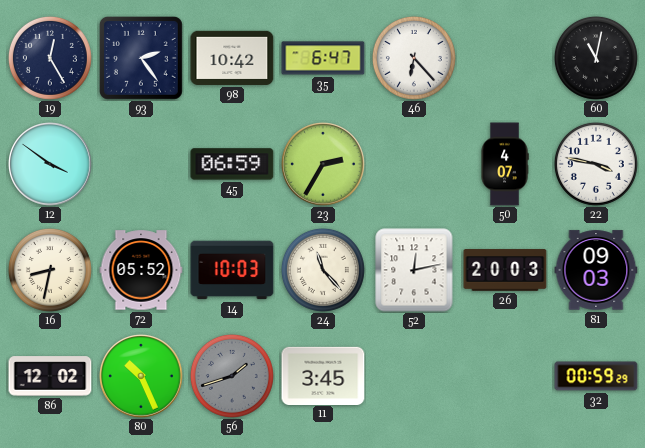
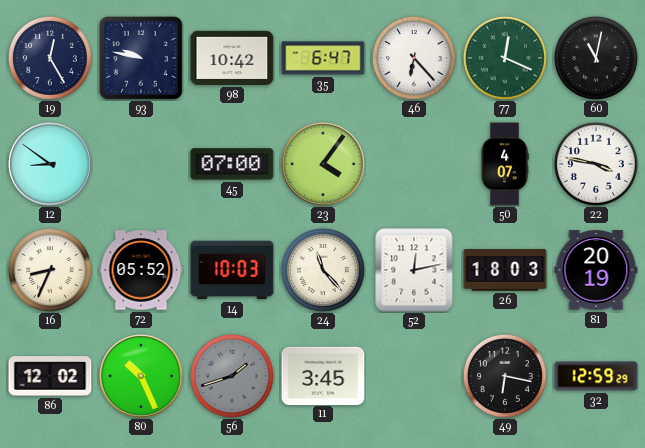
93: 2:24 -> 9:47 (141, 58)
77: none -> 12:19 (505, 58)
12: 3:51 -> 8:51 (51, 165)
45: 06:59 -> 07:00 (232, 164)
23: 2:35 -> 4:06 (324, 165)
16: 8:32 -> 8:34 (50, 270)
26: 20:03 -> 18:03 (505, 270)
81: 09:03 -> 20:19 (596, 270)
49: none -> 6:17 (505, 376)
32: 00:59 -> 12:59 (596, 376)
